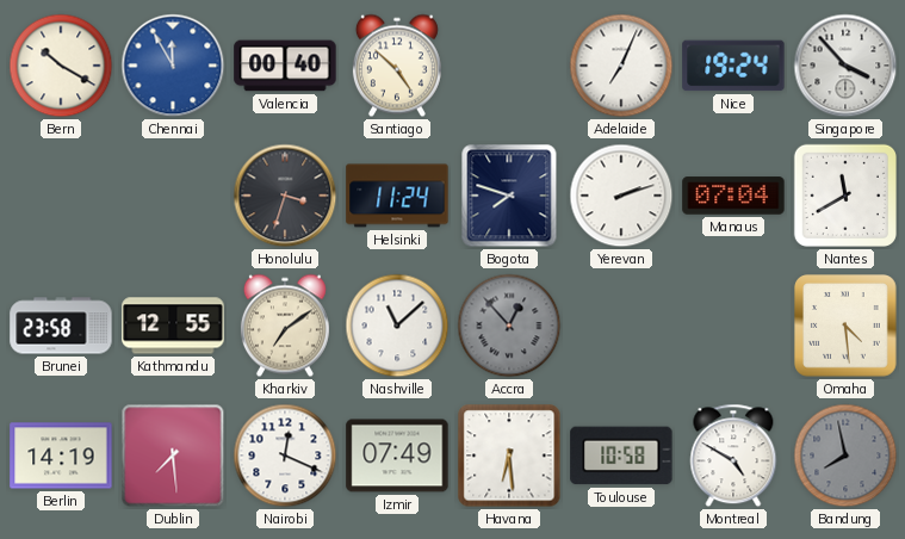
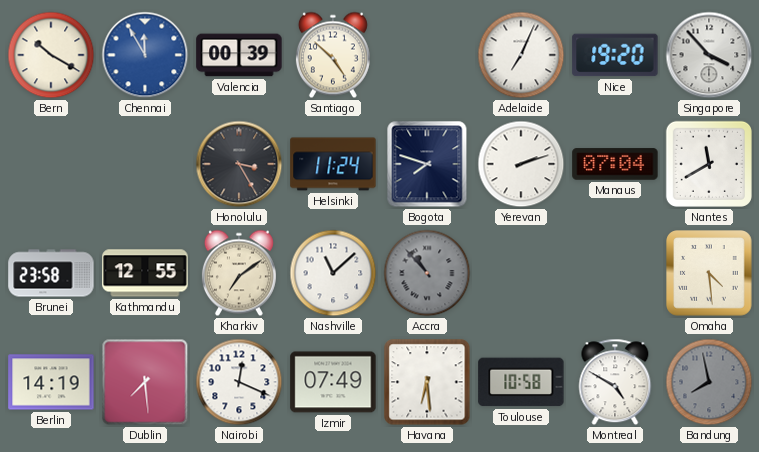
Valencia: 00:40 -> 00:39 (239, 55)
Nice: 19:24 -> 19:20 (615, 55)
Honolulu: 3:33 -> 3:25 (239, 164)
Accra: 12:53 -> 10:53 (427, 273)
